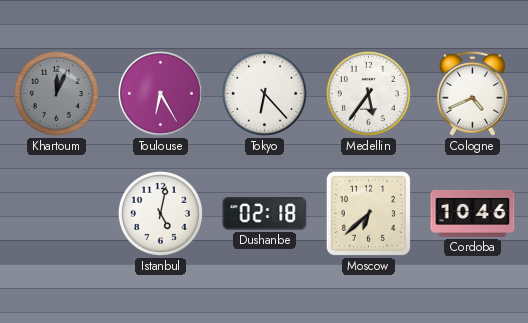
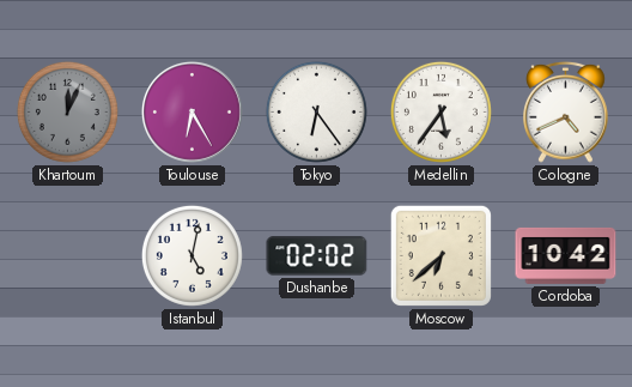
Tokyo: 6:23 -> 6:24 (316, 111)
Dushanbe: 02:18 -> 02:02 (317, 256)
Cordoba: 10:46 -> 10:42 (566, 255)
